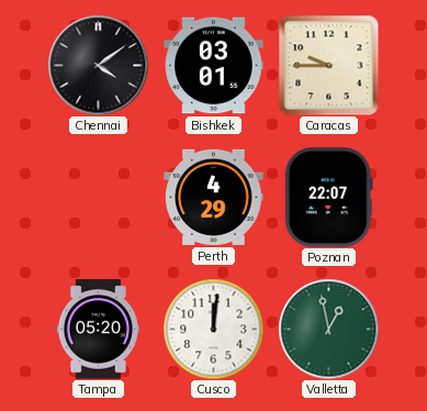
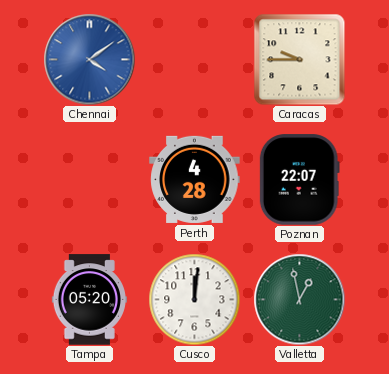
Chennai dial: black -> blue (89, 59)
Bishkek: 03:01 -> none (214, 66)
Perth: 4:29 -> 4:28 (195, 179)
